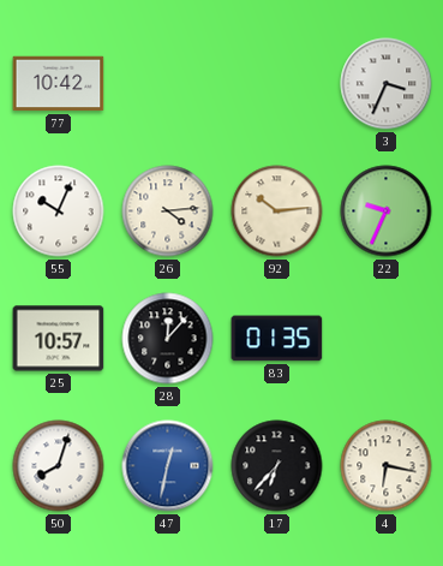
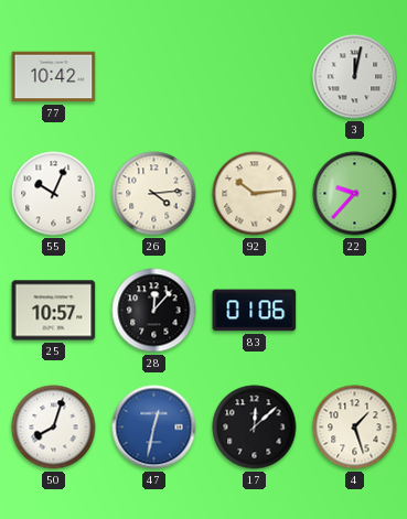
3: 3:34 -> 12:02 (355, 77)
22: 9:34 -> 9:37 (355, 194)
83: 01:35 -> 01:06 (255, 311)
17: 6:37 -> 12:08 (255, 428)
4: 6:17 -> 1:27 (355, 428)
